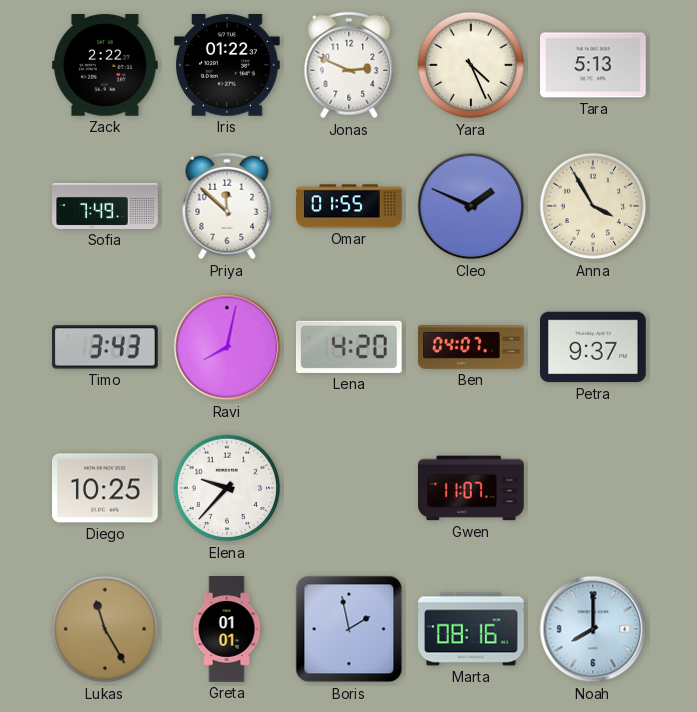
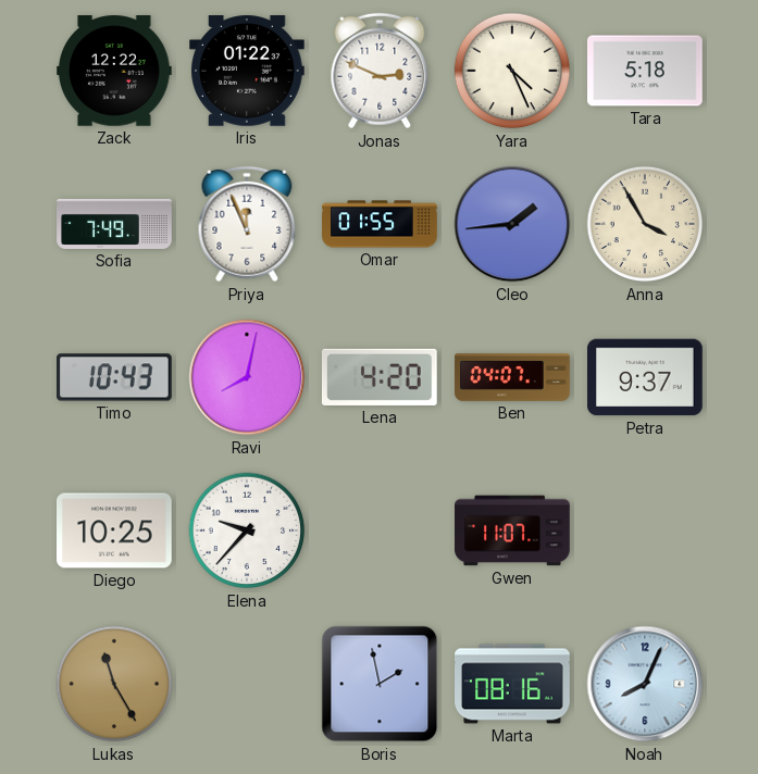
Zack: 2:22 -> 12:22 (115, 71)
Tara: 5:13 -> 5:18 (646, 71)
Priya: 11:52 -> 11:56 (247, 224)
Cleo: 1:49 -> 1:44 (512, 224)
Timo: 3:43 -> 10:43 (115, 377)
Greta: 01:01 -> none (227, 629)
Noah: 8:00 -> 8:04 (645, 684)
